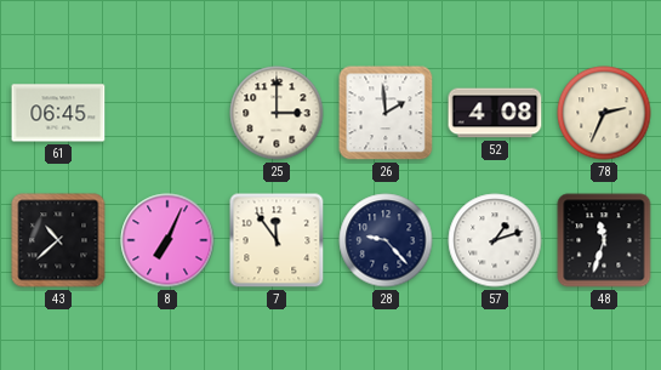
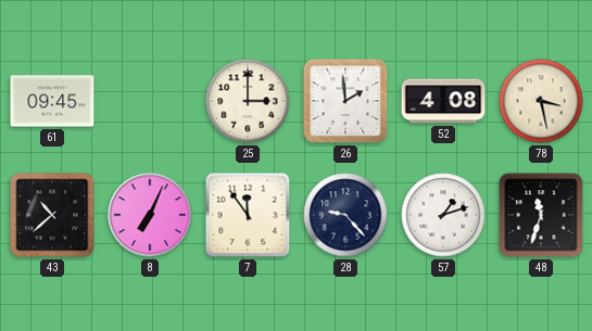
61: 06:45 -> 09:45 (52, 101)
78: 2:34 -> 3:28 (541, 101)
